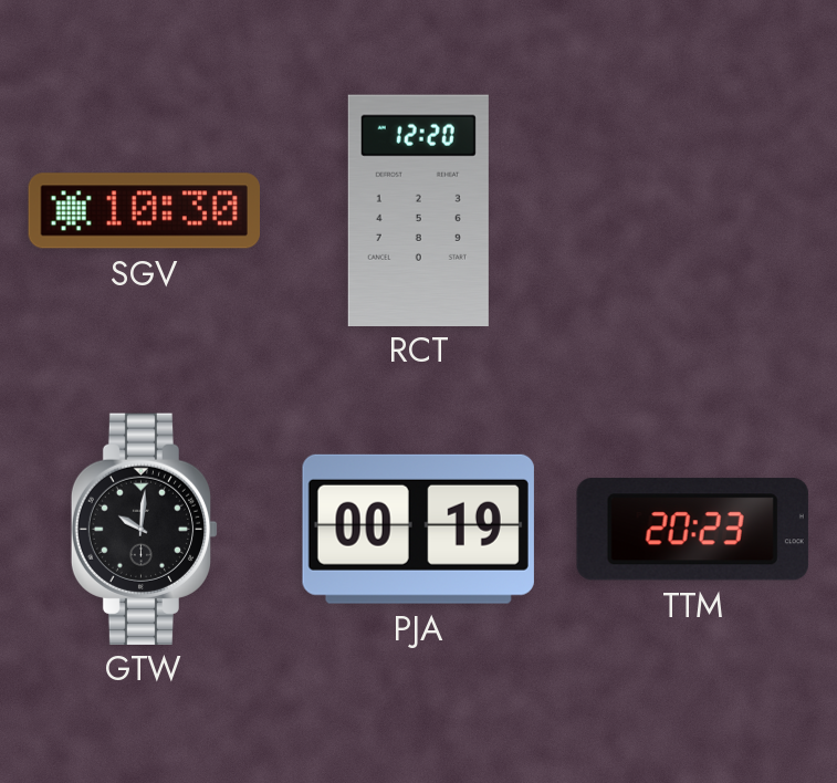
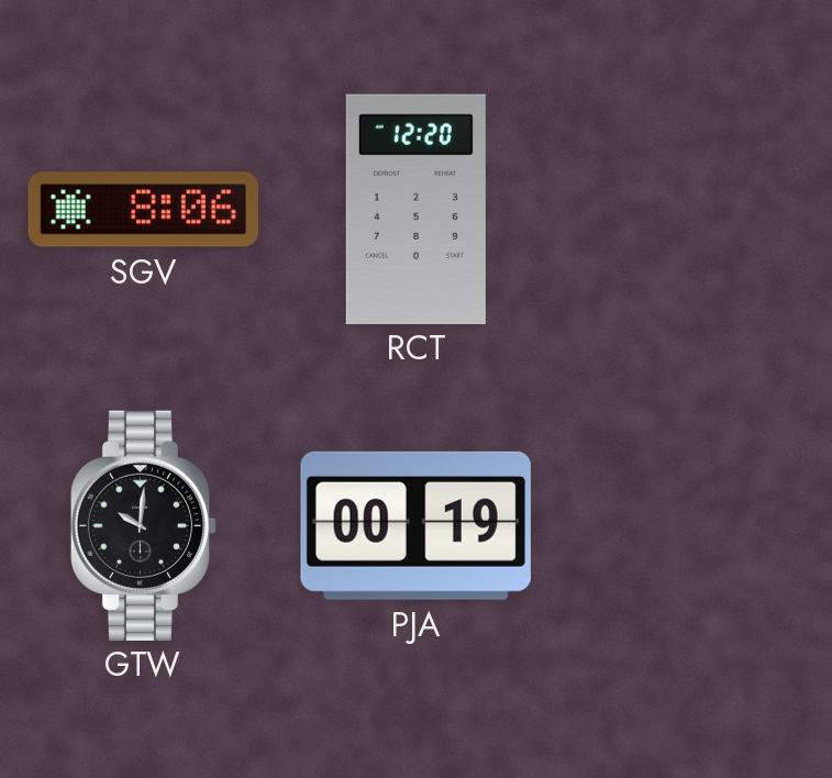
SGV: 10:30 -> 8:06 (143, 210)
TTM: 20:23 -> none (692, 530)
